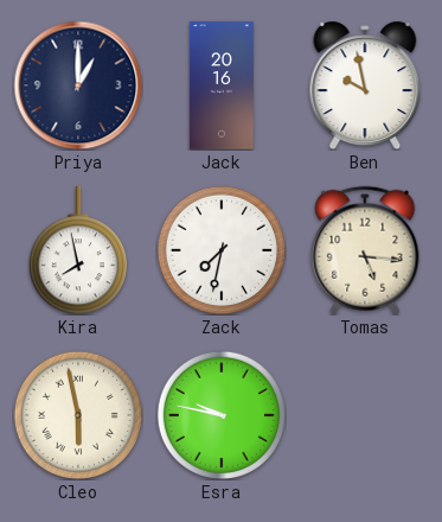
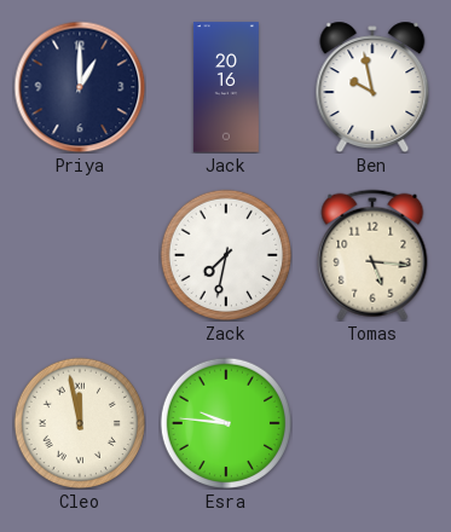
Kira: 7:58 -> none (78, 250)
Cleo: 5:58 -> 11:58 (79, 422)
Esra: 9:47 -> 9:46 (225, 422)
